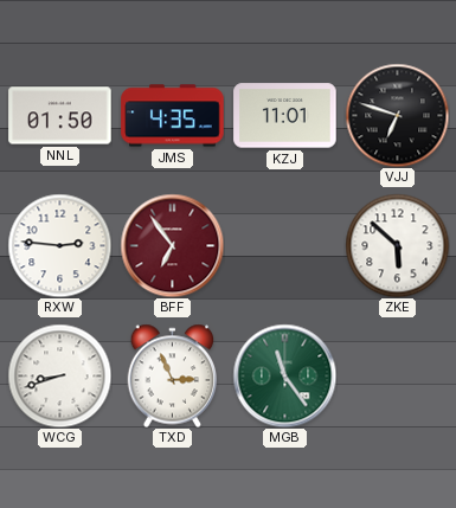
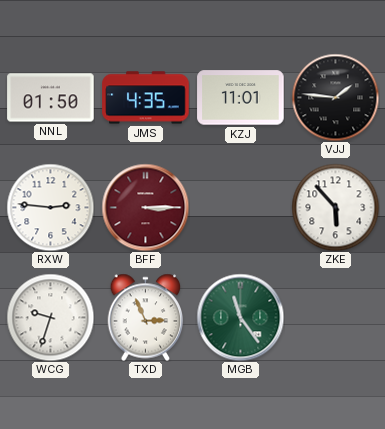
VJJ: 6:48 -> 1:46 (335, 97)
BFF: 6:54 -> 3:15 (145, 207)
ZKE: 5:52 -> 5:53 (335, 207)
WCG: 8:42 -> 9:33 (50, 317)
